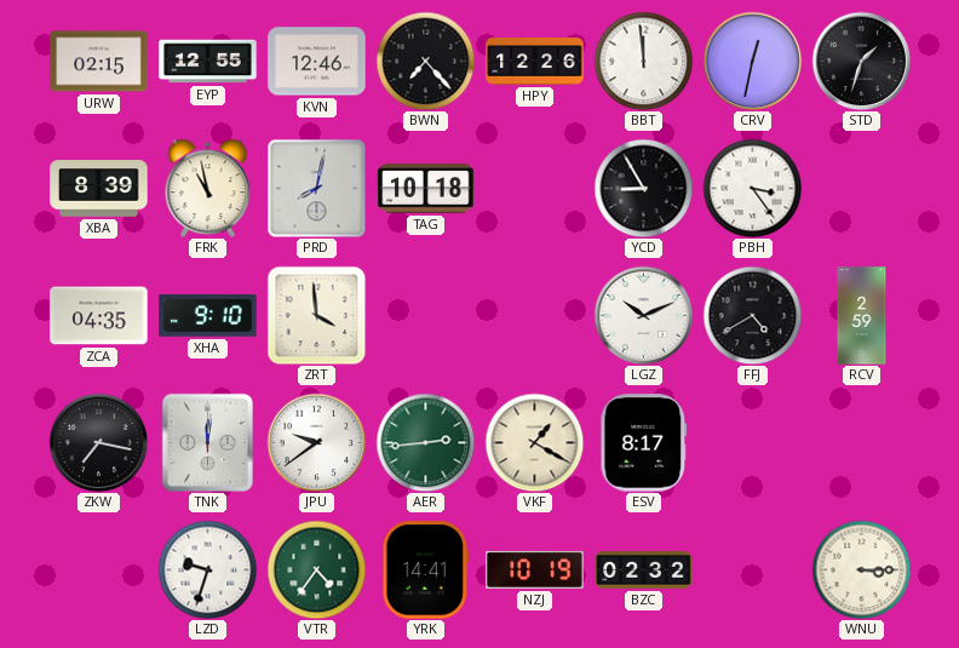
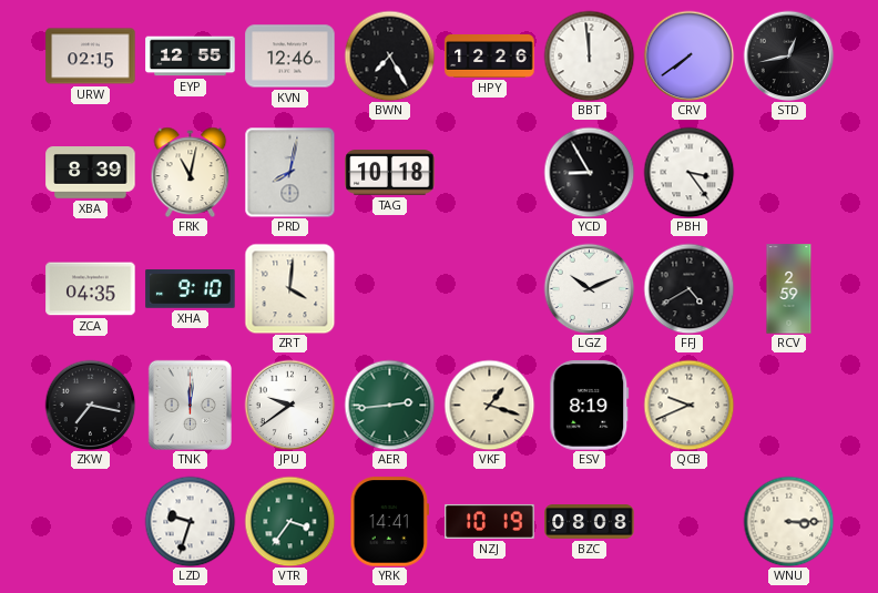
BWN: 7:23 -> 7:25 (389, 55)
CRV: 12:32 -> 7:39 (688, 55)
STD: 1:33 -> 12:43 (788, 55)
FRK: 10:58 -> 11:02 (191, 172)
ZRT: 3:59 -> 4:01 (289, 288)
VKF: 1:20 -> 1:18 (489, 405)
ESV: 8:17 -> 8:19 (590, 406)
QCB: none -> 9:41 (688, 405)
VTR: 4:36 -> 3:36 (289, 521)
BZC: 02:32 -> 08:08 (590, 522)
